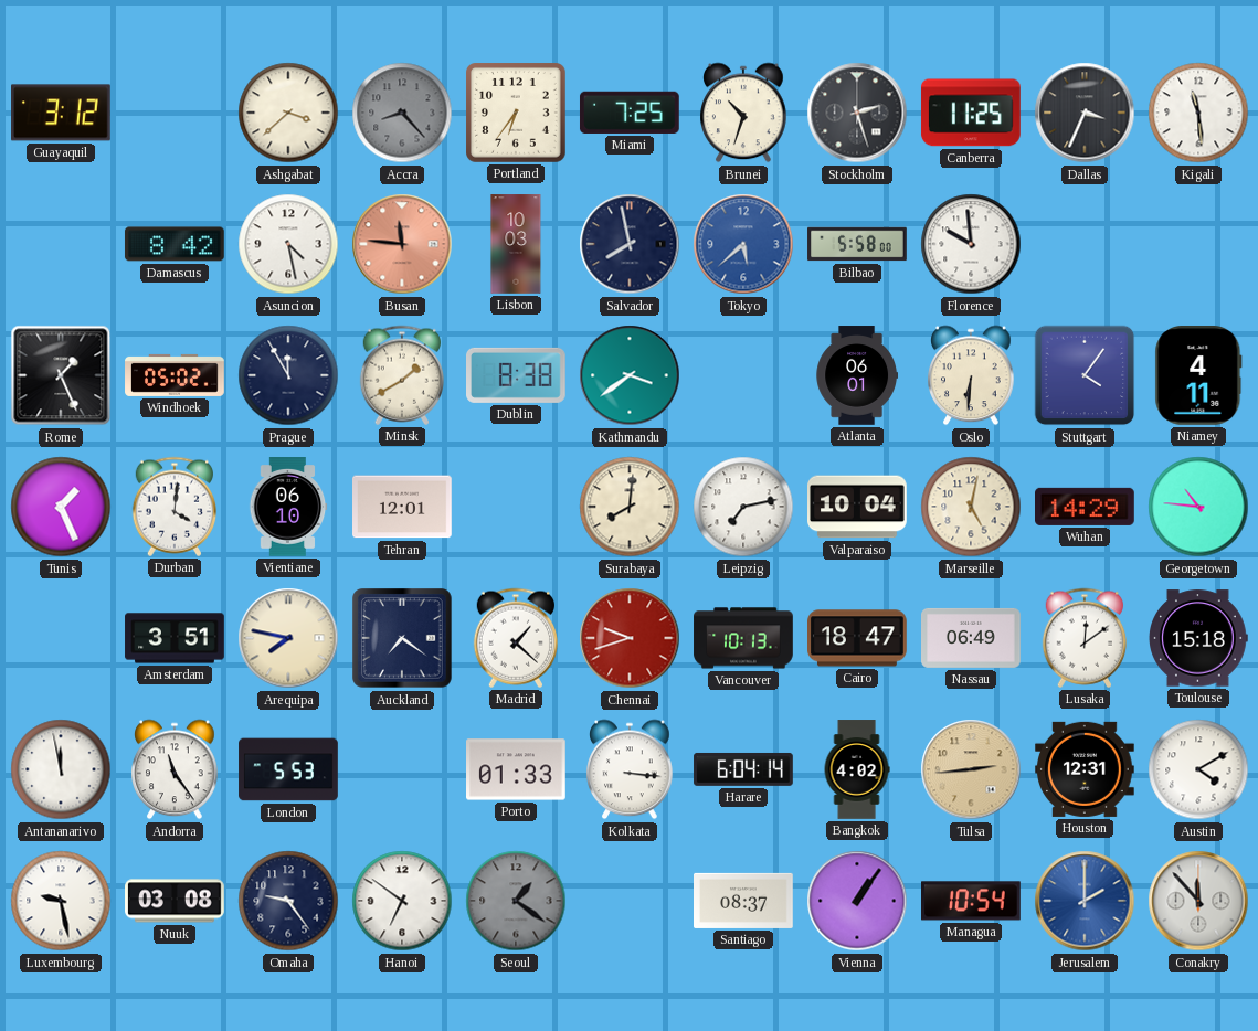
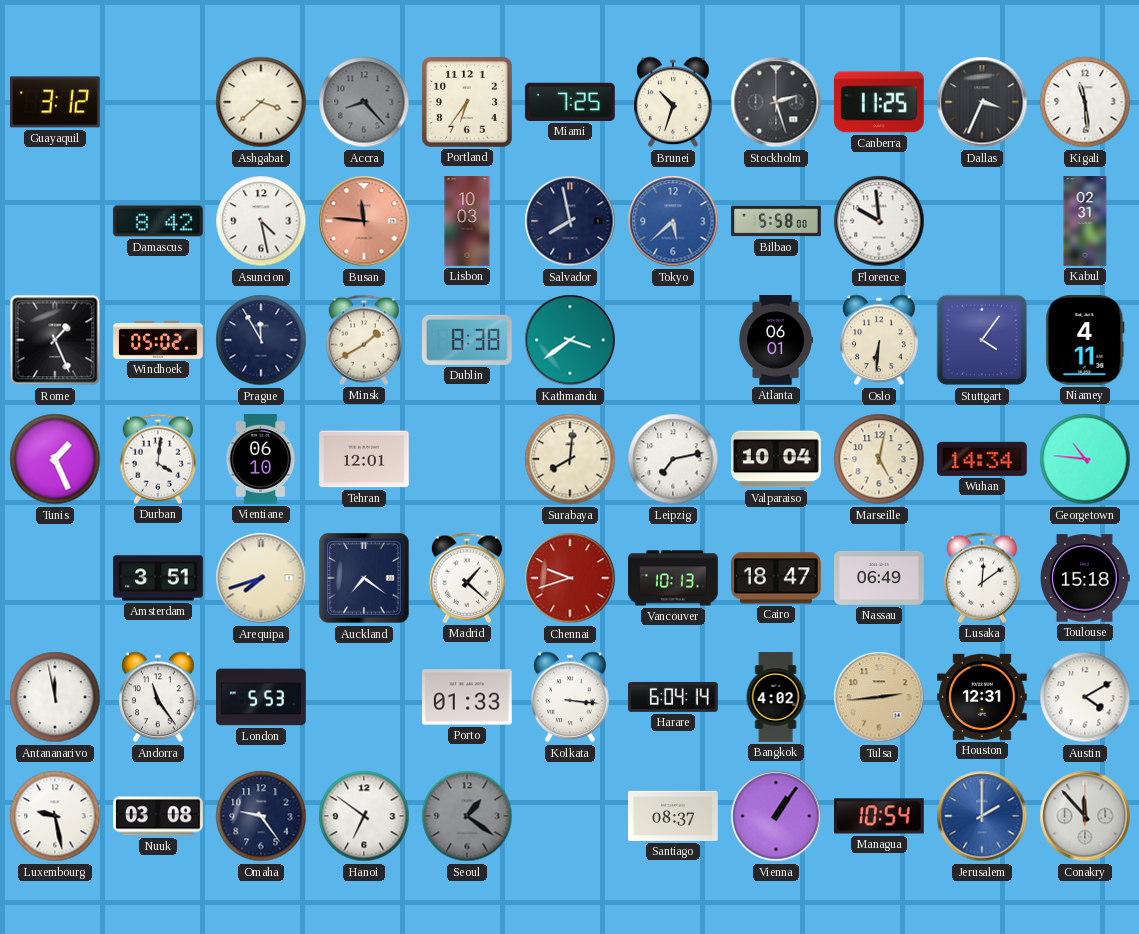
Kabul: none -> 02:31 (1085, 221)
Wuhan: 14:29 -> 14:34 (983, 459)
Arequipa: 7:47 -> 7:42 (261, 578)
